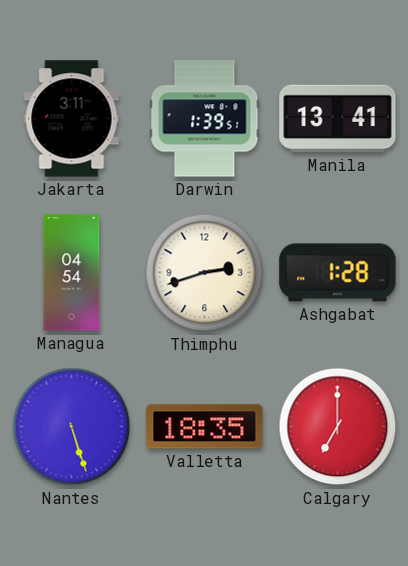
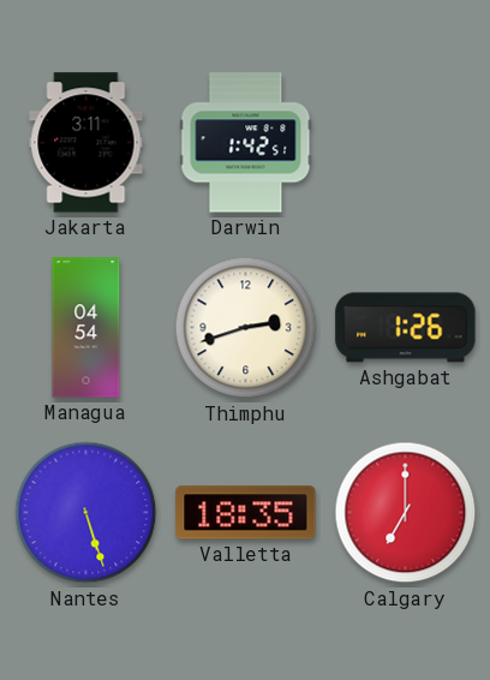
Darwin: 1:39 -> 1:42 (246, 143)
Manila: 13:41 -> none (338, 119)
Ashgabat: 1:28 -> 1:26 (406, 328)
